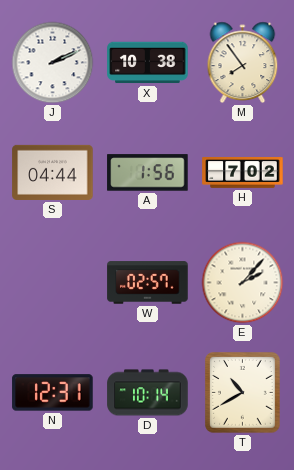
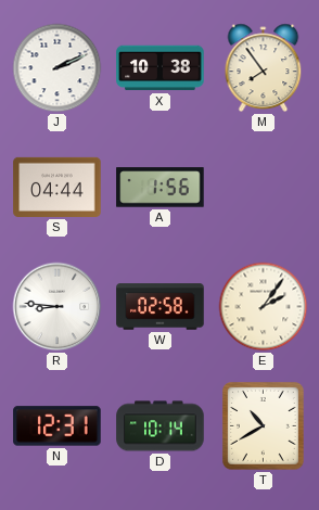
H: 7:02 -> none (243, 173)
R: none -> 8:46 (58, 307)
W: 02:57 -> 02:58 (161, 307)
E: 2:07 -> 2:06 (264, 307)
